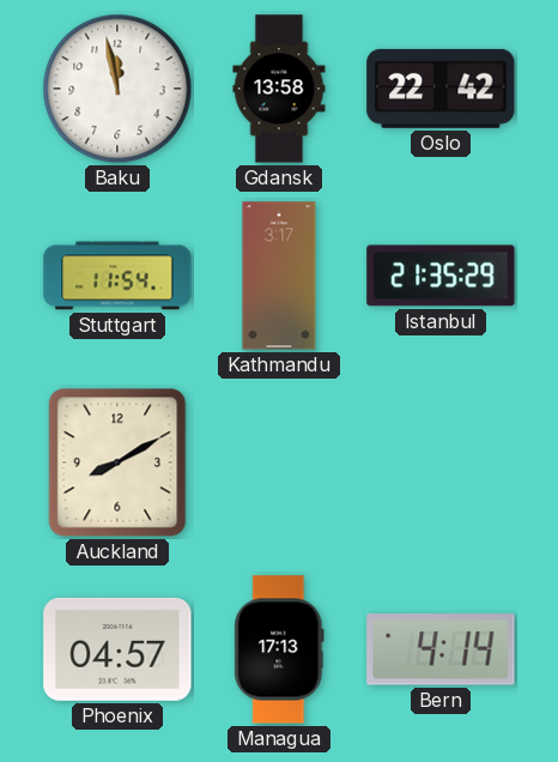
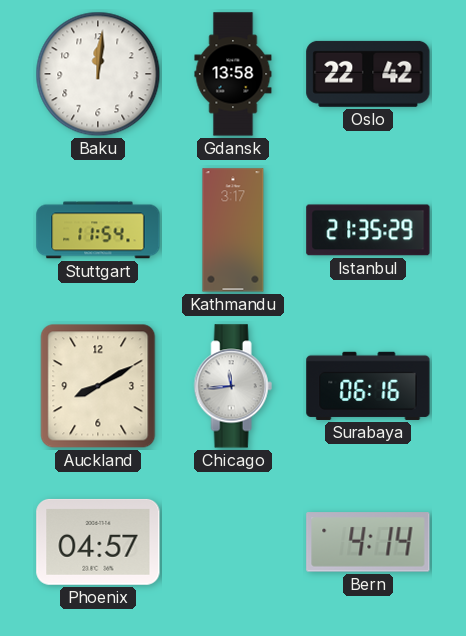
Baku: 11:58 -> 12:01 (98, 74)
Chicago: none -> 11:44 (233, 386)
Surabaya: none -> 06:16 (368, 386)
Managua: 17:13 -> none (279, 649)
